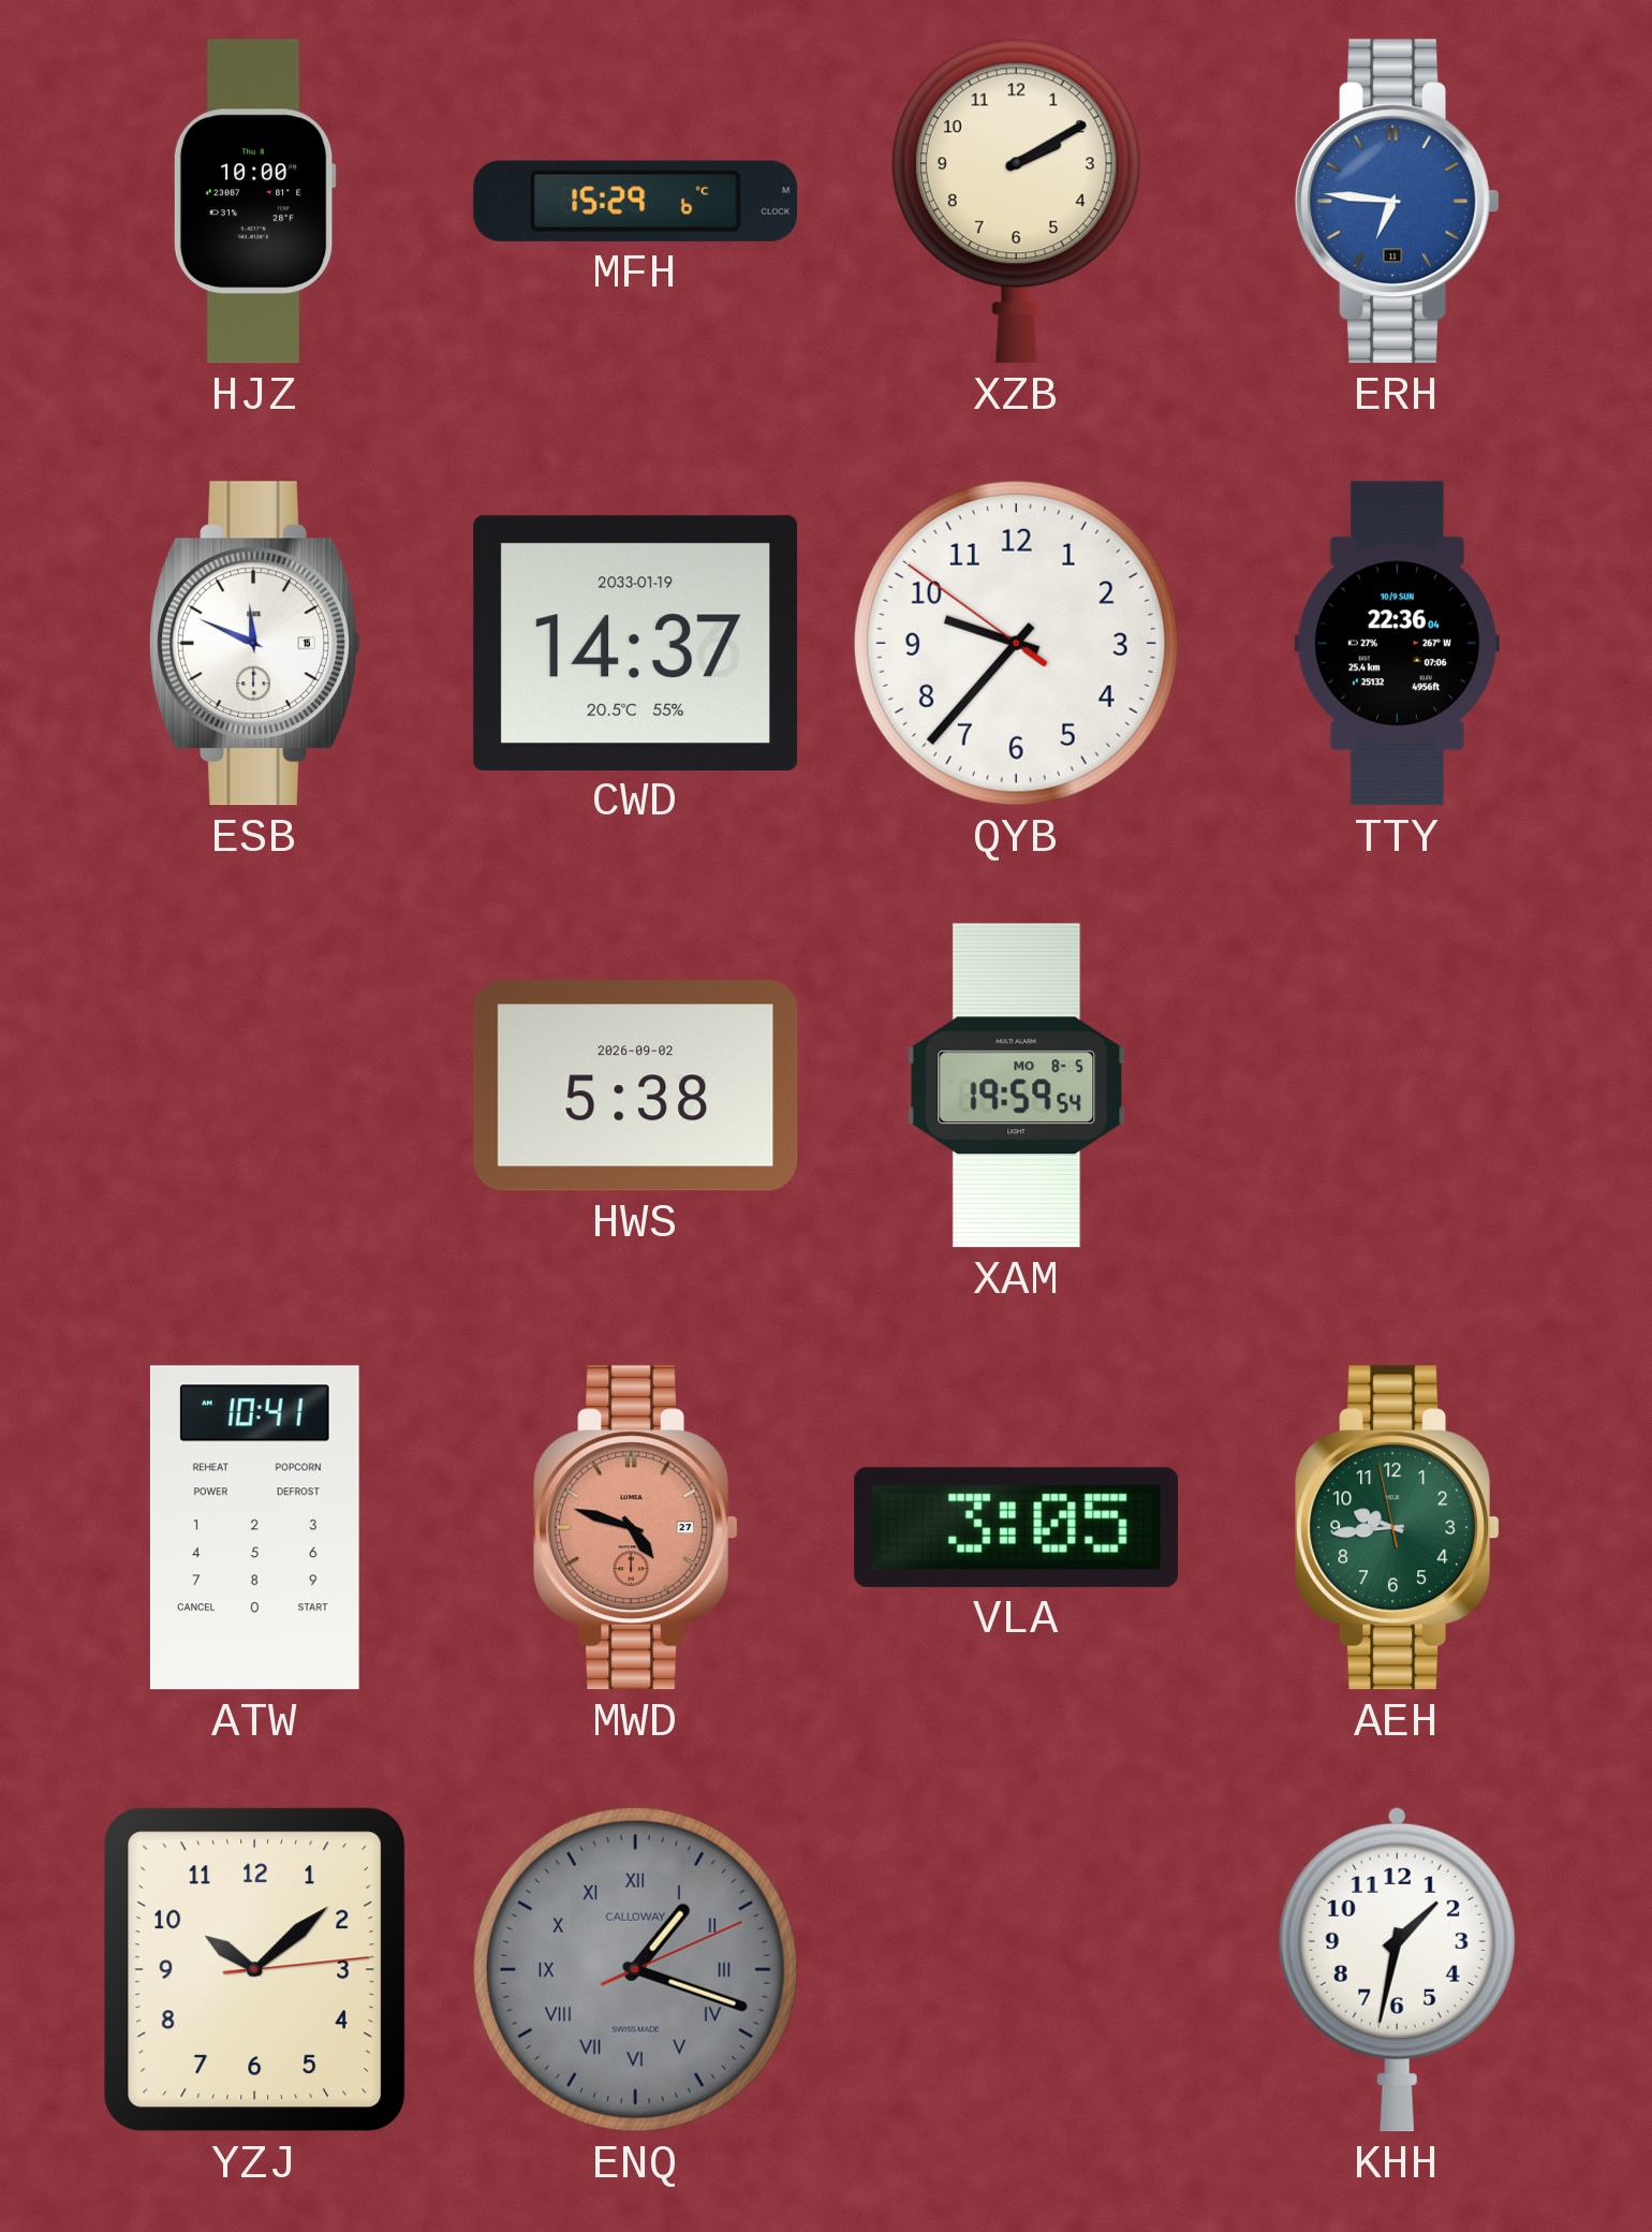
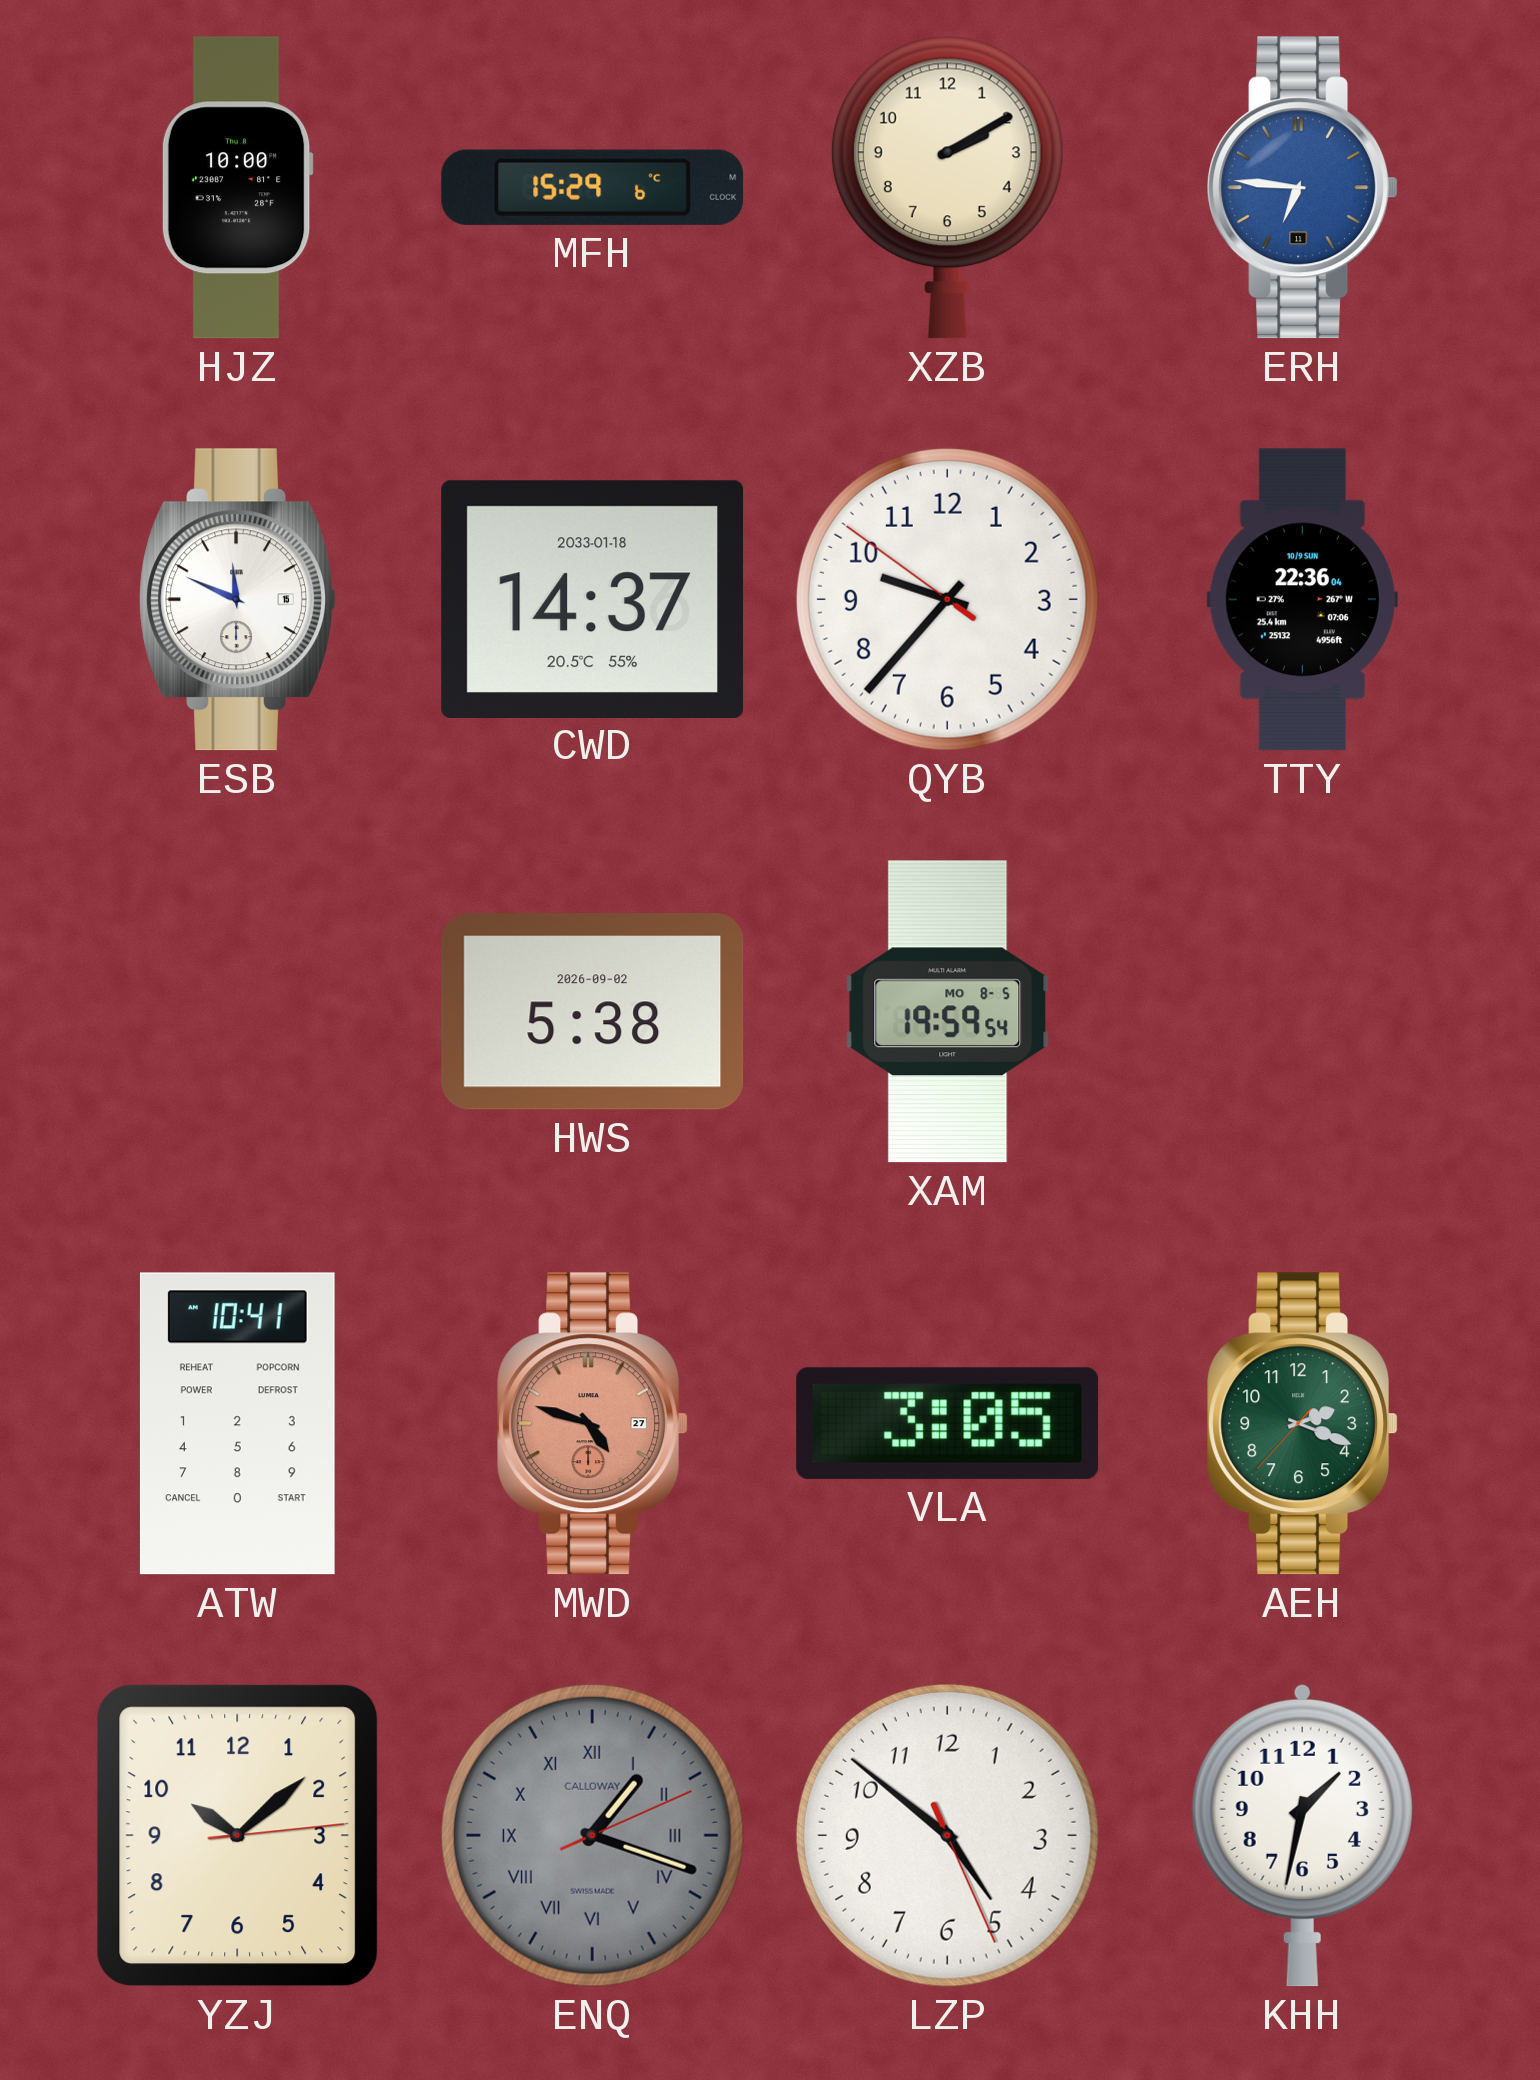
CWD date: 2033-01-19 -> 2033-01-18 (593, 599)
AEH: 9:43 -> 2:18 (1302, 1424)
LZP: none -> 4:51 (947, 1835)
